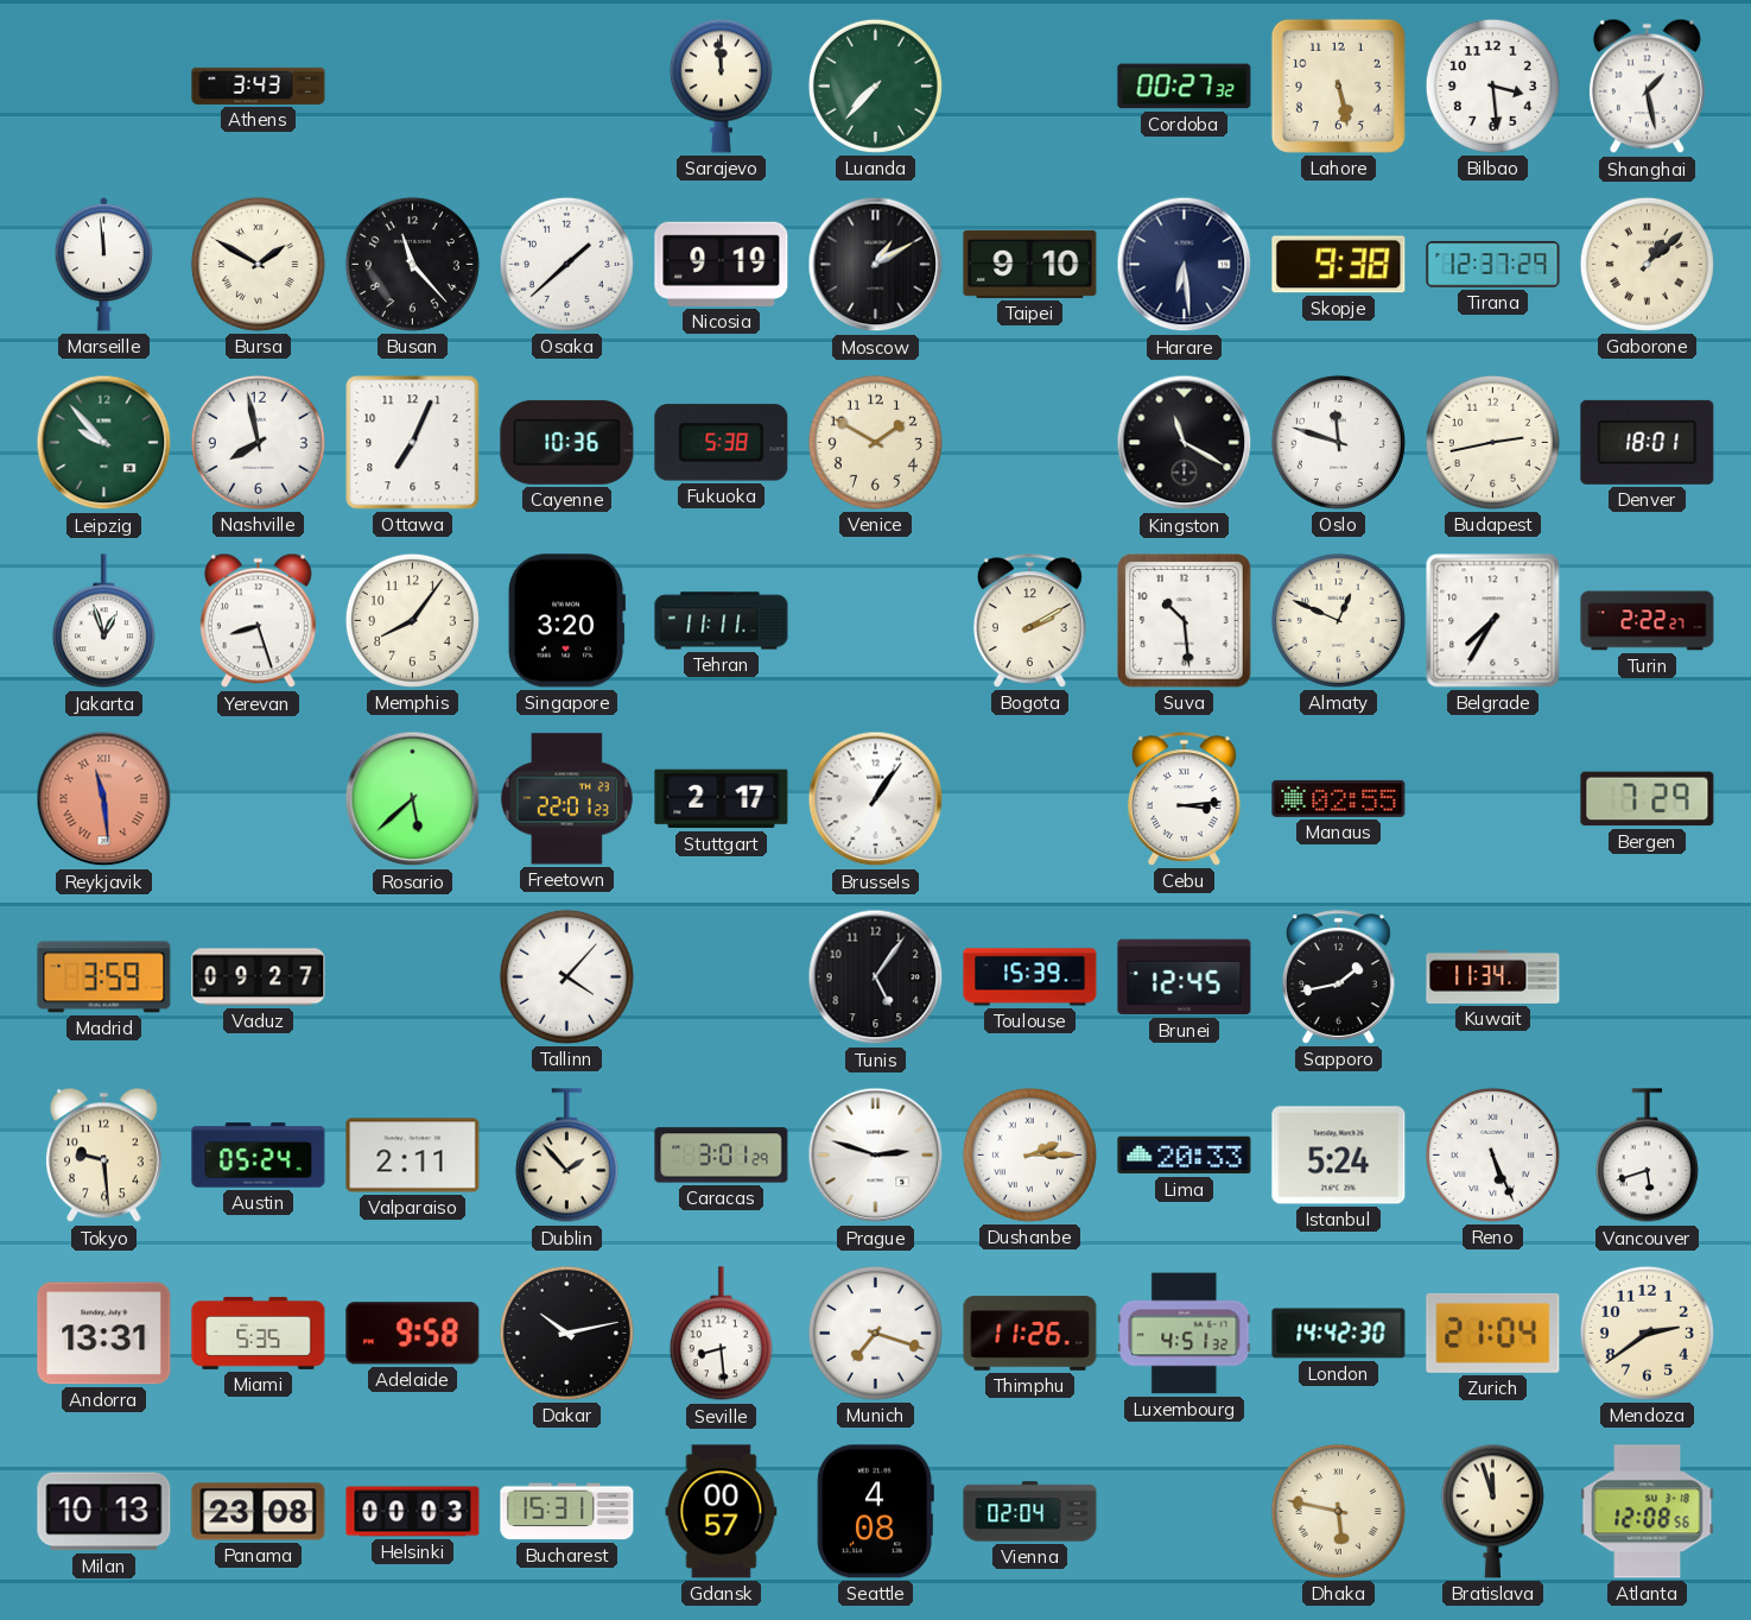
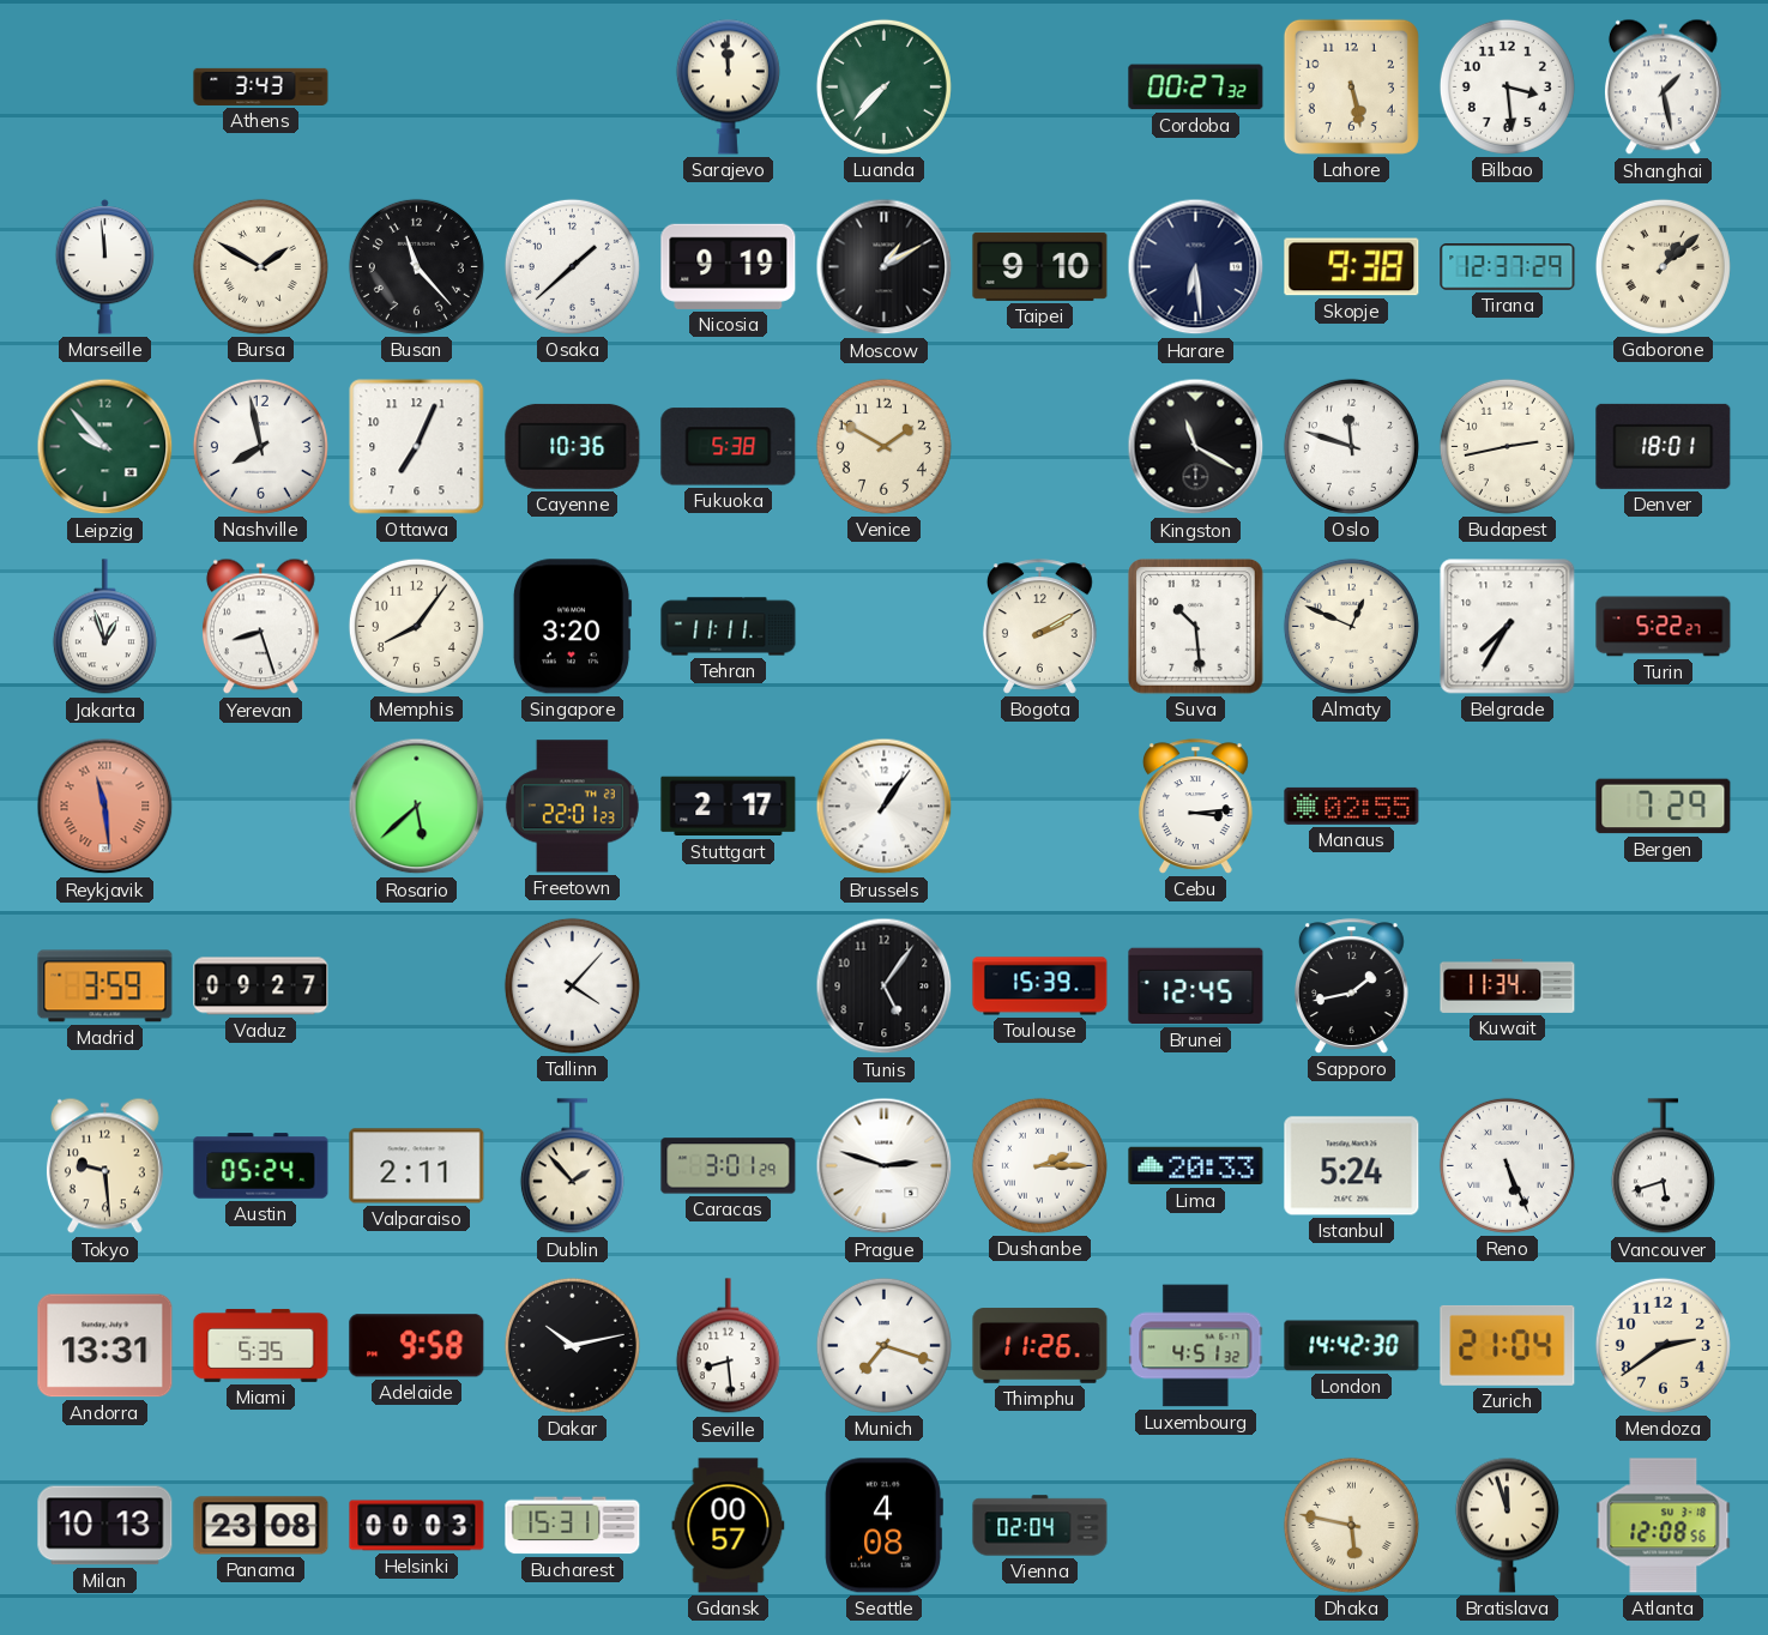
Turin: 2:22 -> 5:22 (1664, 627)
